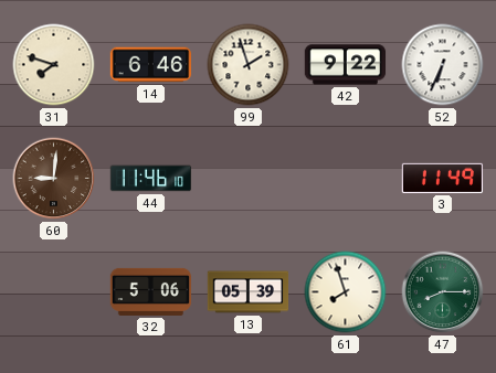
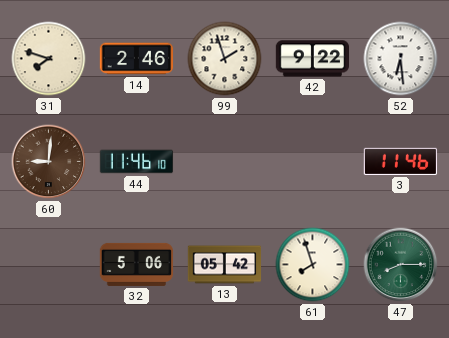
14: 6:46 -> 2:46 (137, 59)
52: 6:34 -> 6:29 (401, 59)
3: 11:49 -> 11:46 (401, 161)
13: 05:39 -> 05:42 (225, 265)
